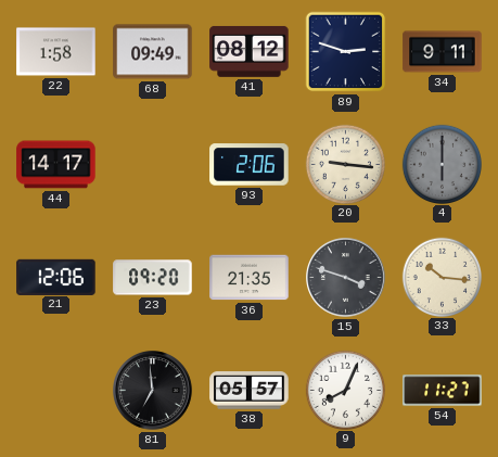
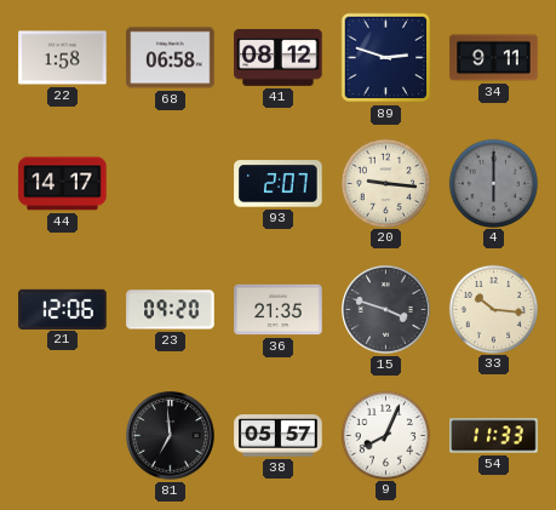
68: 09:49 -> 06:58 (171, 58)
93: 2:06 -> 2:07 (279, 184)
54: 11:27 -> 11:33 (494, 436)
